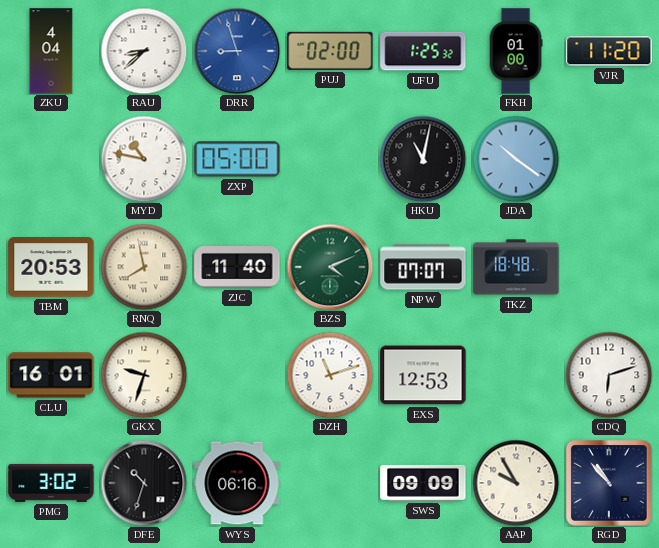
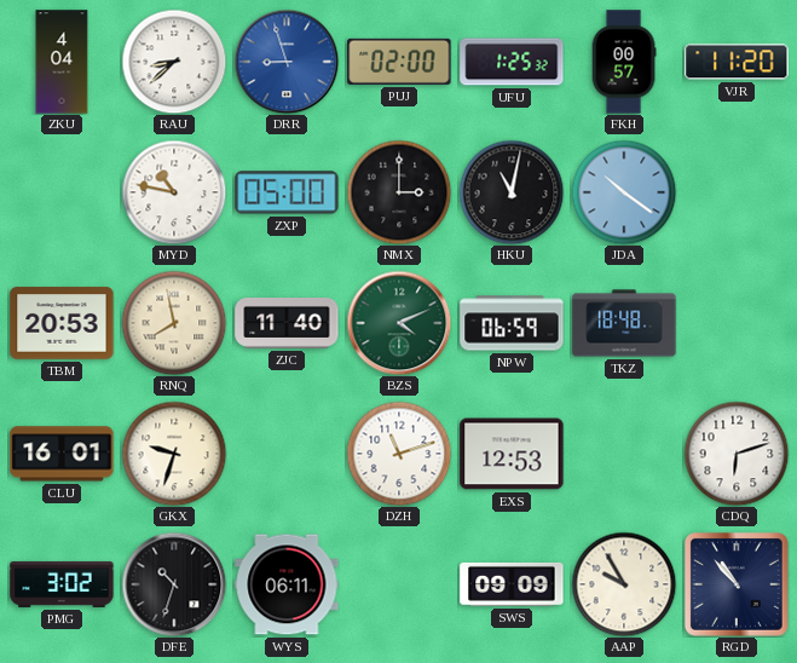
FKH: 01:00 -> 00:57 (624, 62)
NMX: none -> 3:00 (399, 192)
NPW: 07:07 -> 06:59 (512, 323)
WYS: 06:16 -> 06:11 (287, 584)
